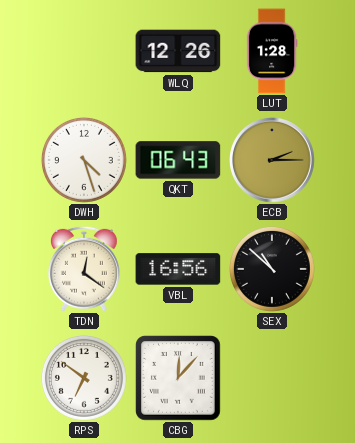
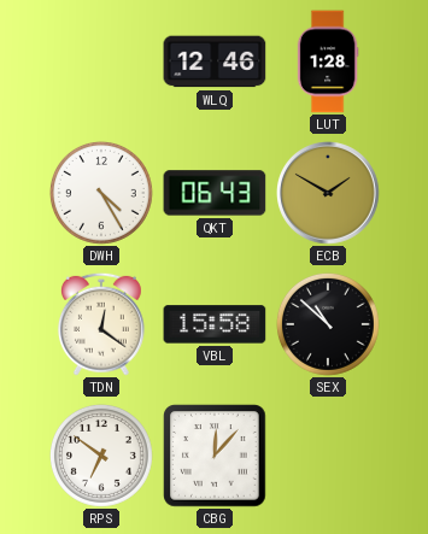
WLQ: 12:26 -> 12:46 (215, 61)
DWH: 4:27 -> 4:25 (101, 193)
ECB: 2:15 -> 1:50 (329, 194)
VBL: 16:56 -> 15:58 (215, 324)
